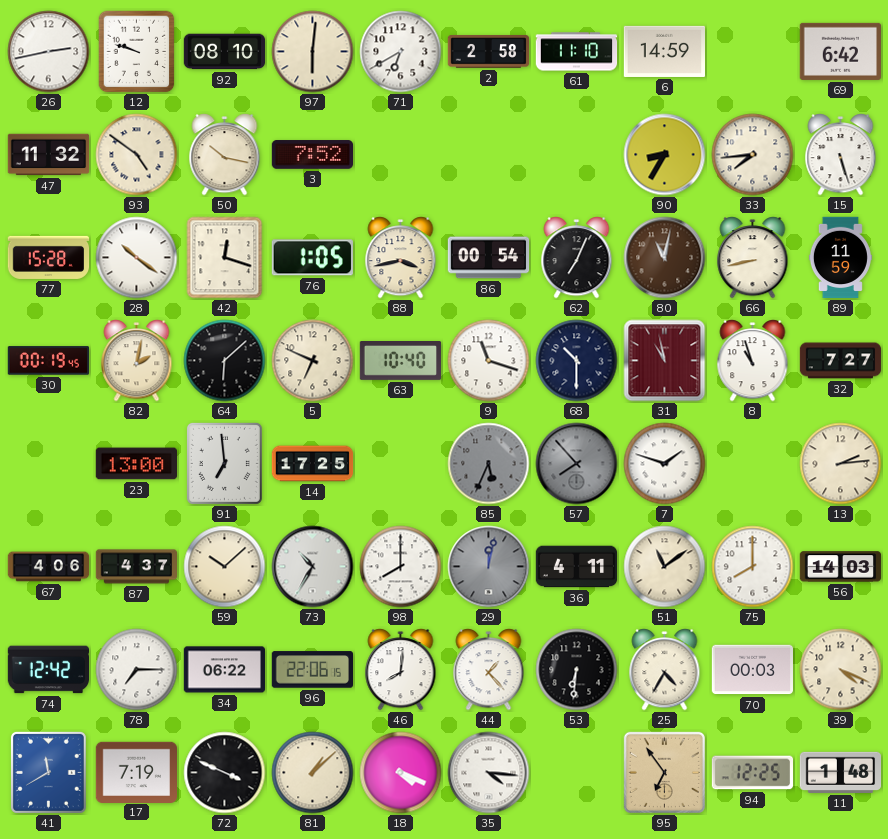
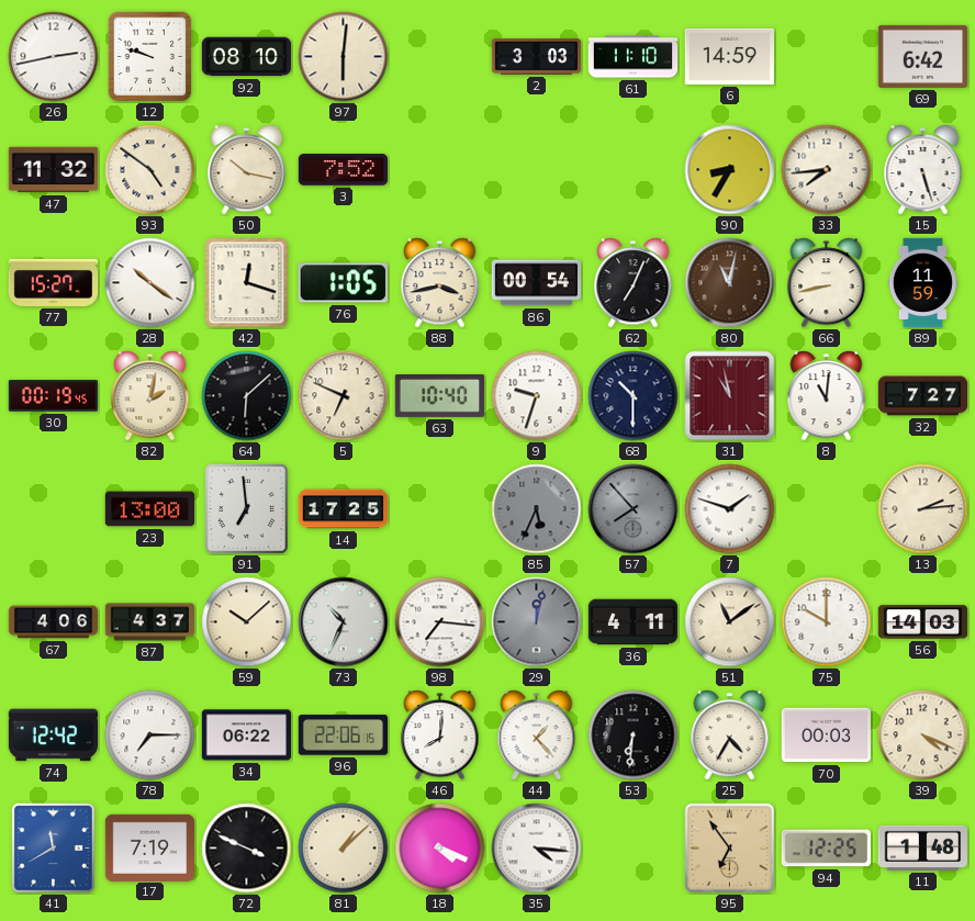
71: 6:40 -> none (401, 52)
2: 2:58 -> 3:03 (537, 57)
77: 15:28 -> 15:27 (54, 282)
9: 11:18 -> 9:33 (537, 396)
8: 10:57 -> 11:01 (827, 396)
73: 10:35 -> 10:34 (344, 622)
98: 8:00 -> 7:16 (440, 622)
75: 8:00 -> 10:00 (827, 622)
